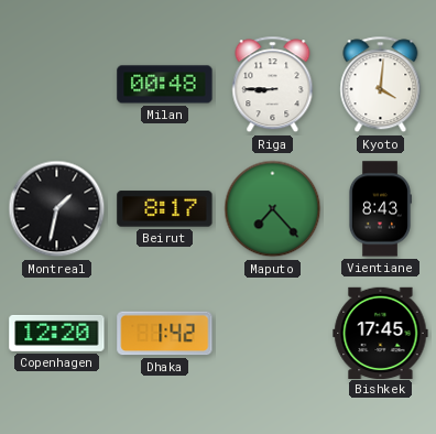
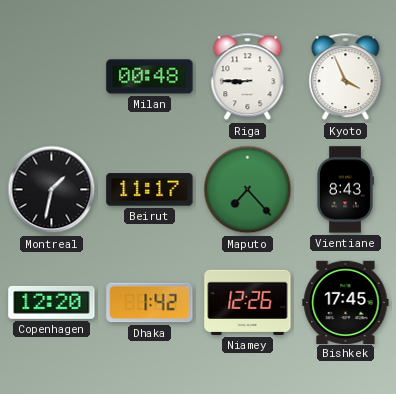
Kyoto: 4:01 -> 3:56 (346, 77)
Beirut: 8:17 -> 11:17 (150, 190)
Niamey: none -> 12:26 (248, 302)
